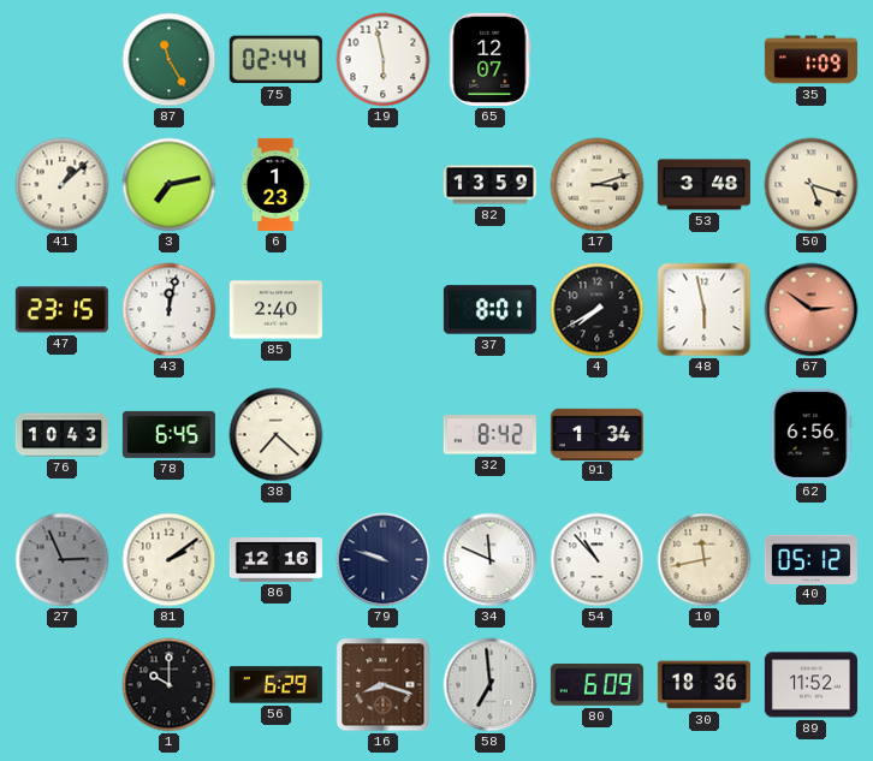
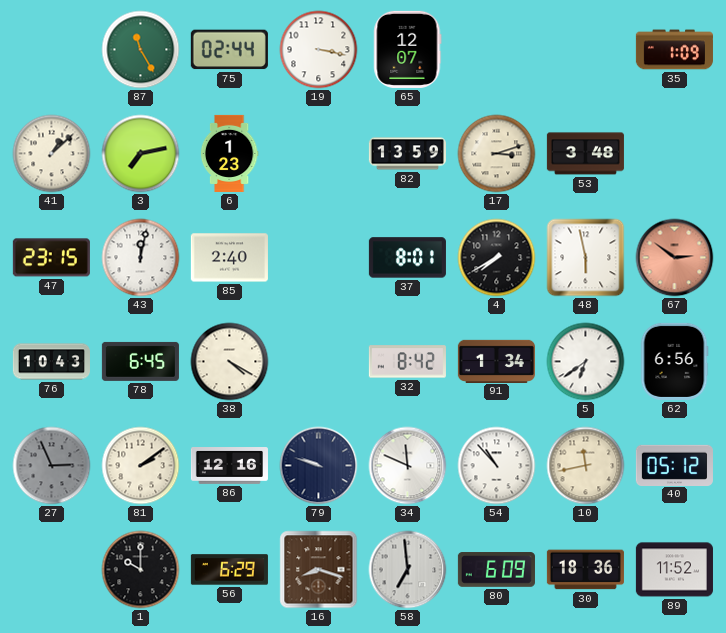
19: 5:58 -> 3:17 (319, 50)
50: 5:18 -> none (812, 185)
38: 7:22 -> 4:20 (230, 362)
5: none -> 6:39 (586, 362)
